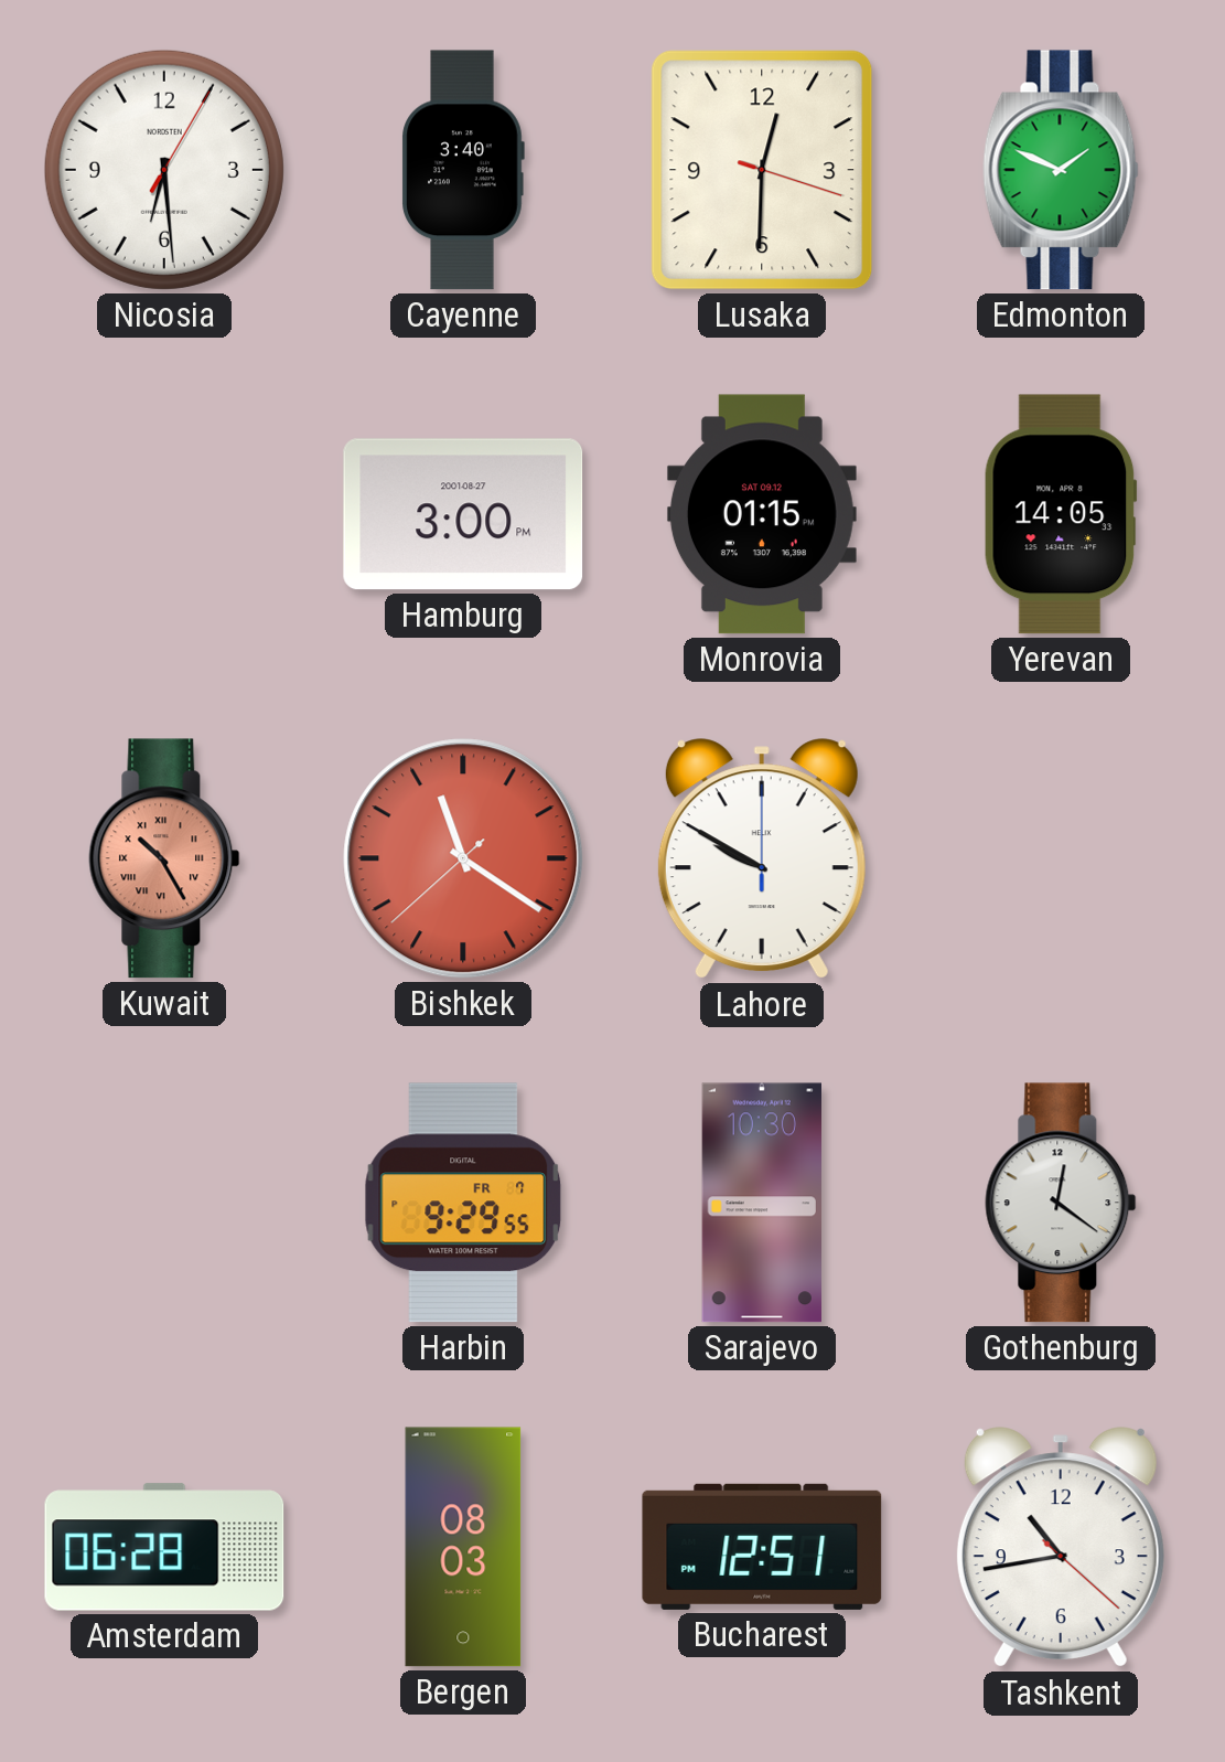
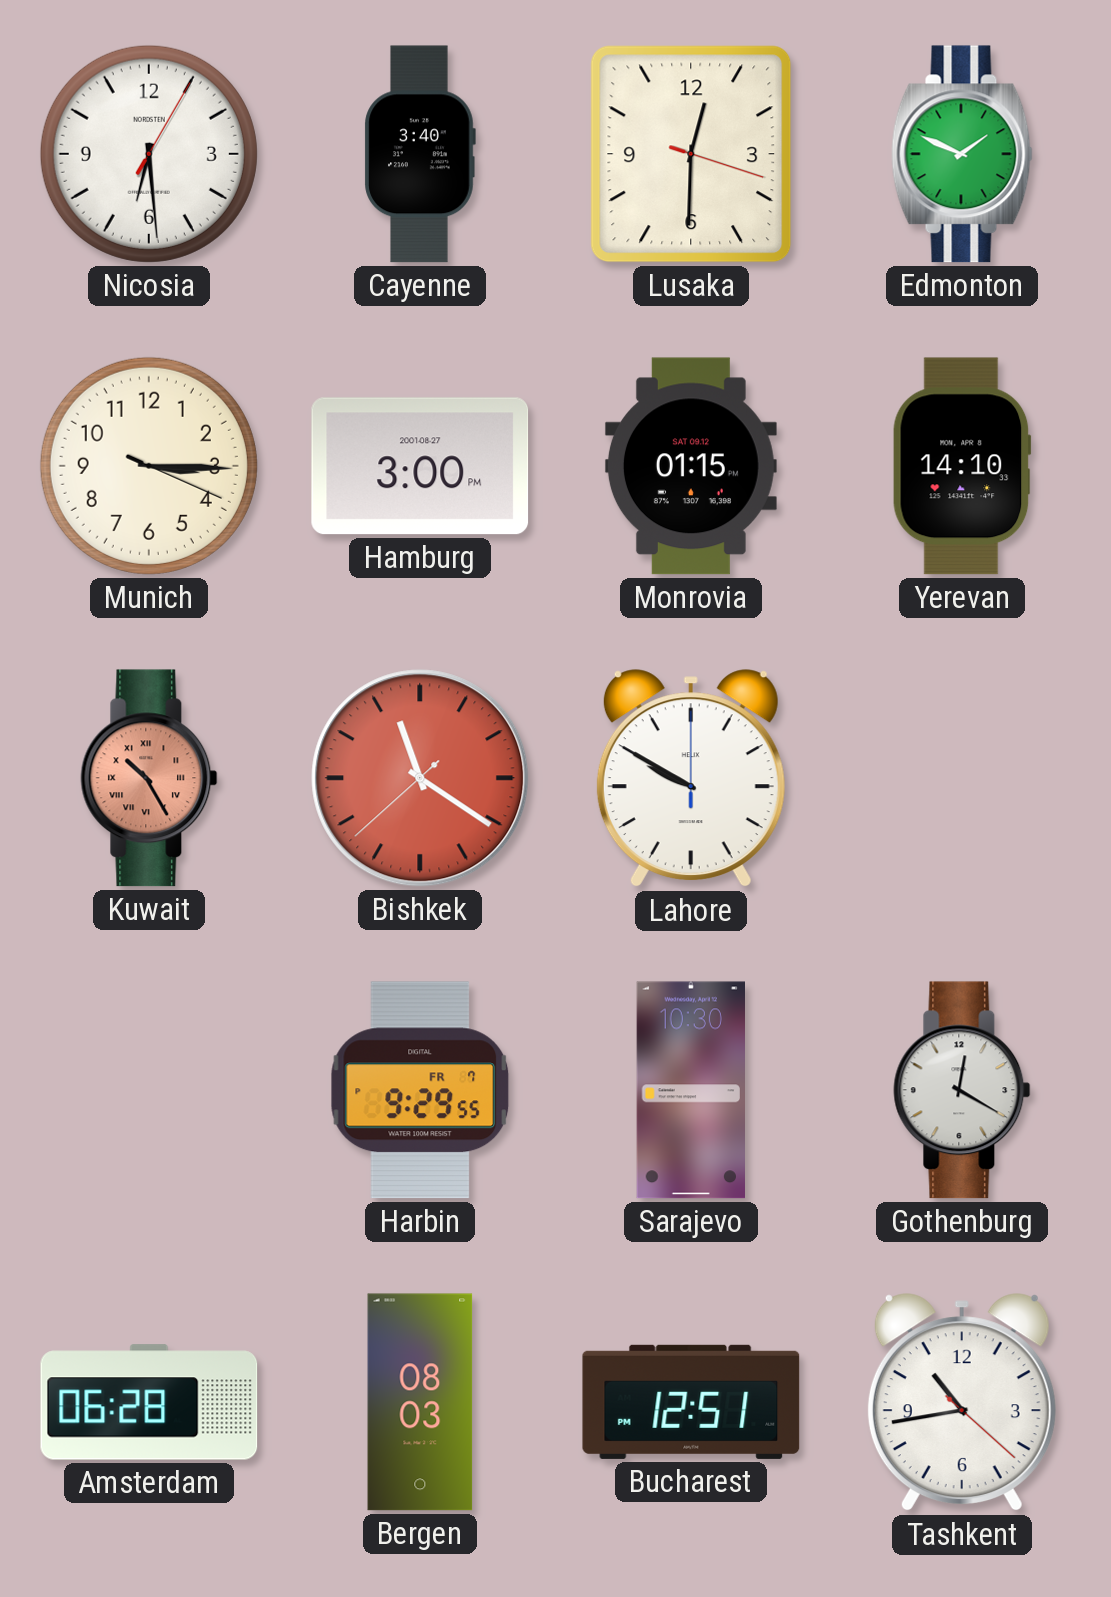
Munich: none -> 3:15 (149, 466)
Yerevan: 14:05 -> 14:10 (962, 466)
Gothenburg: 12:21 -> 12:20 (962, 1090)
